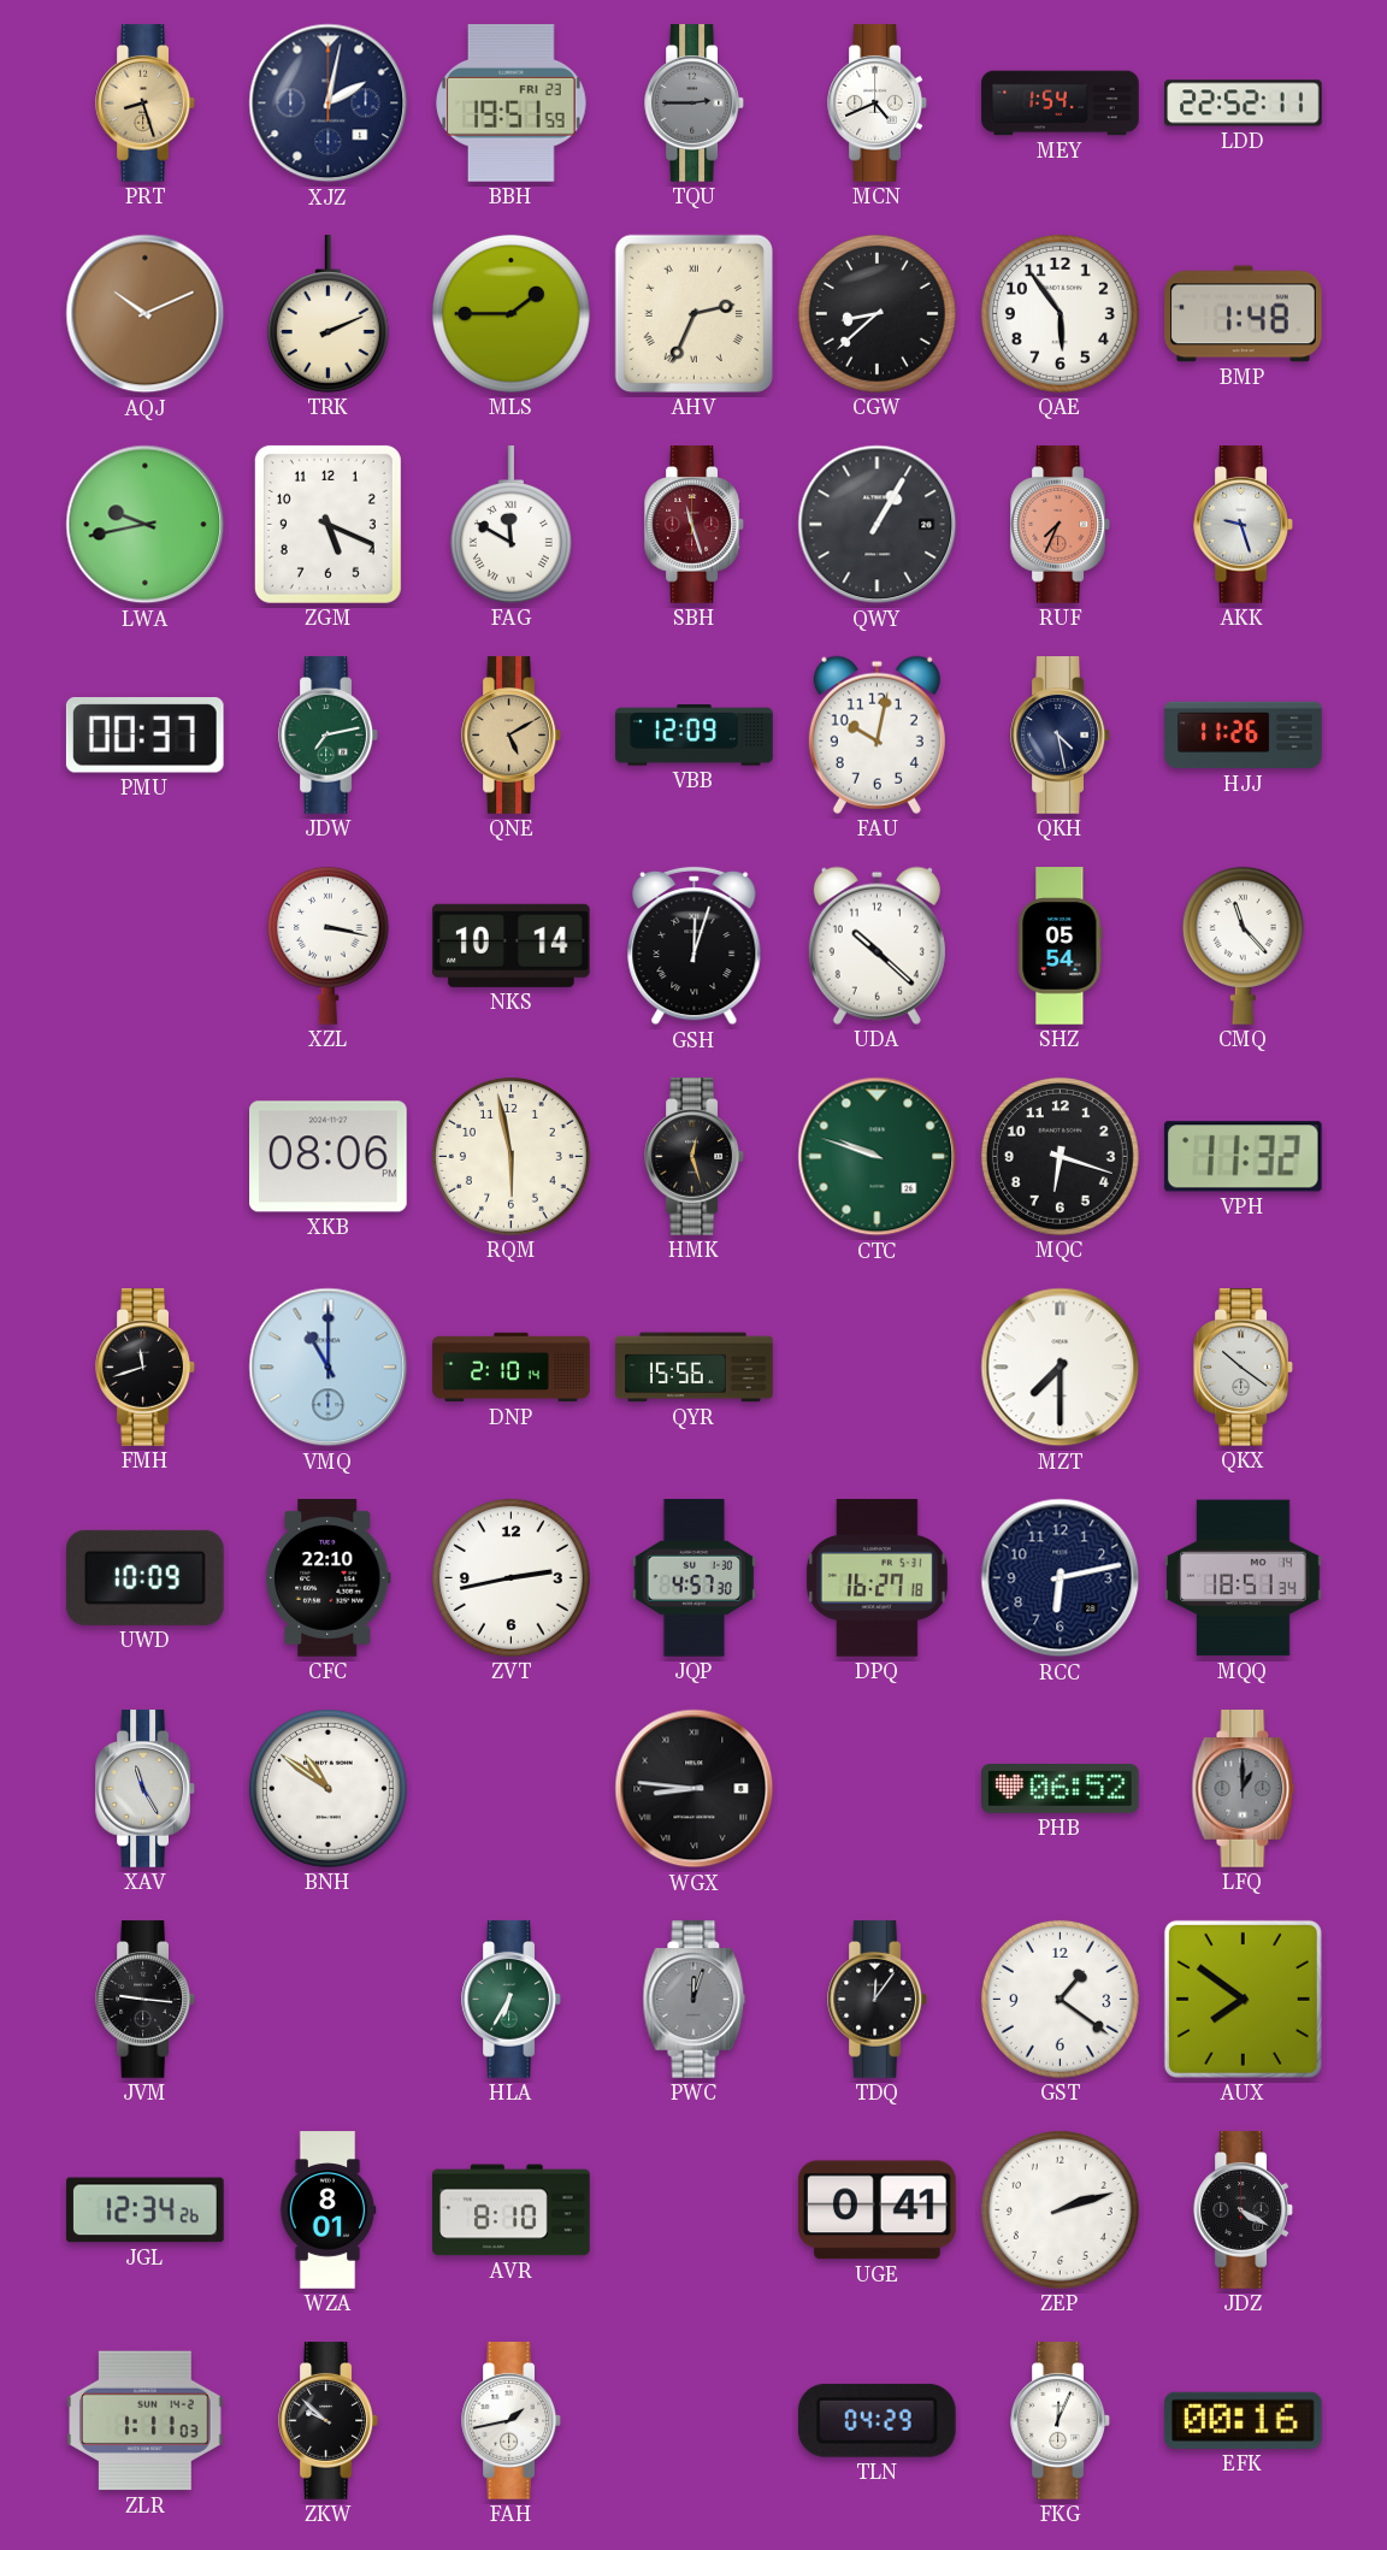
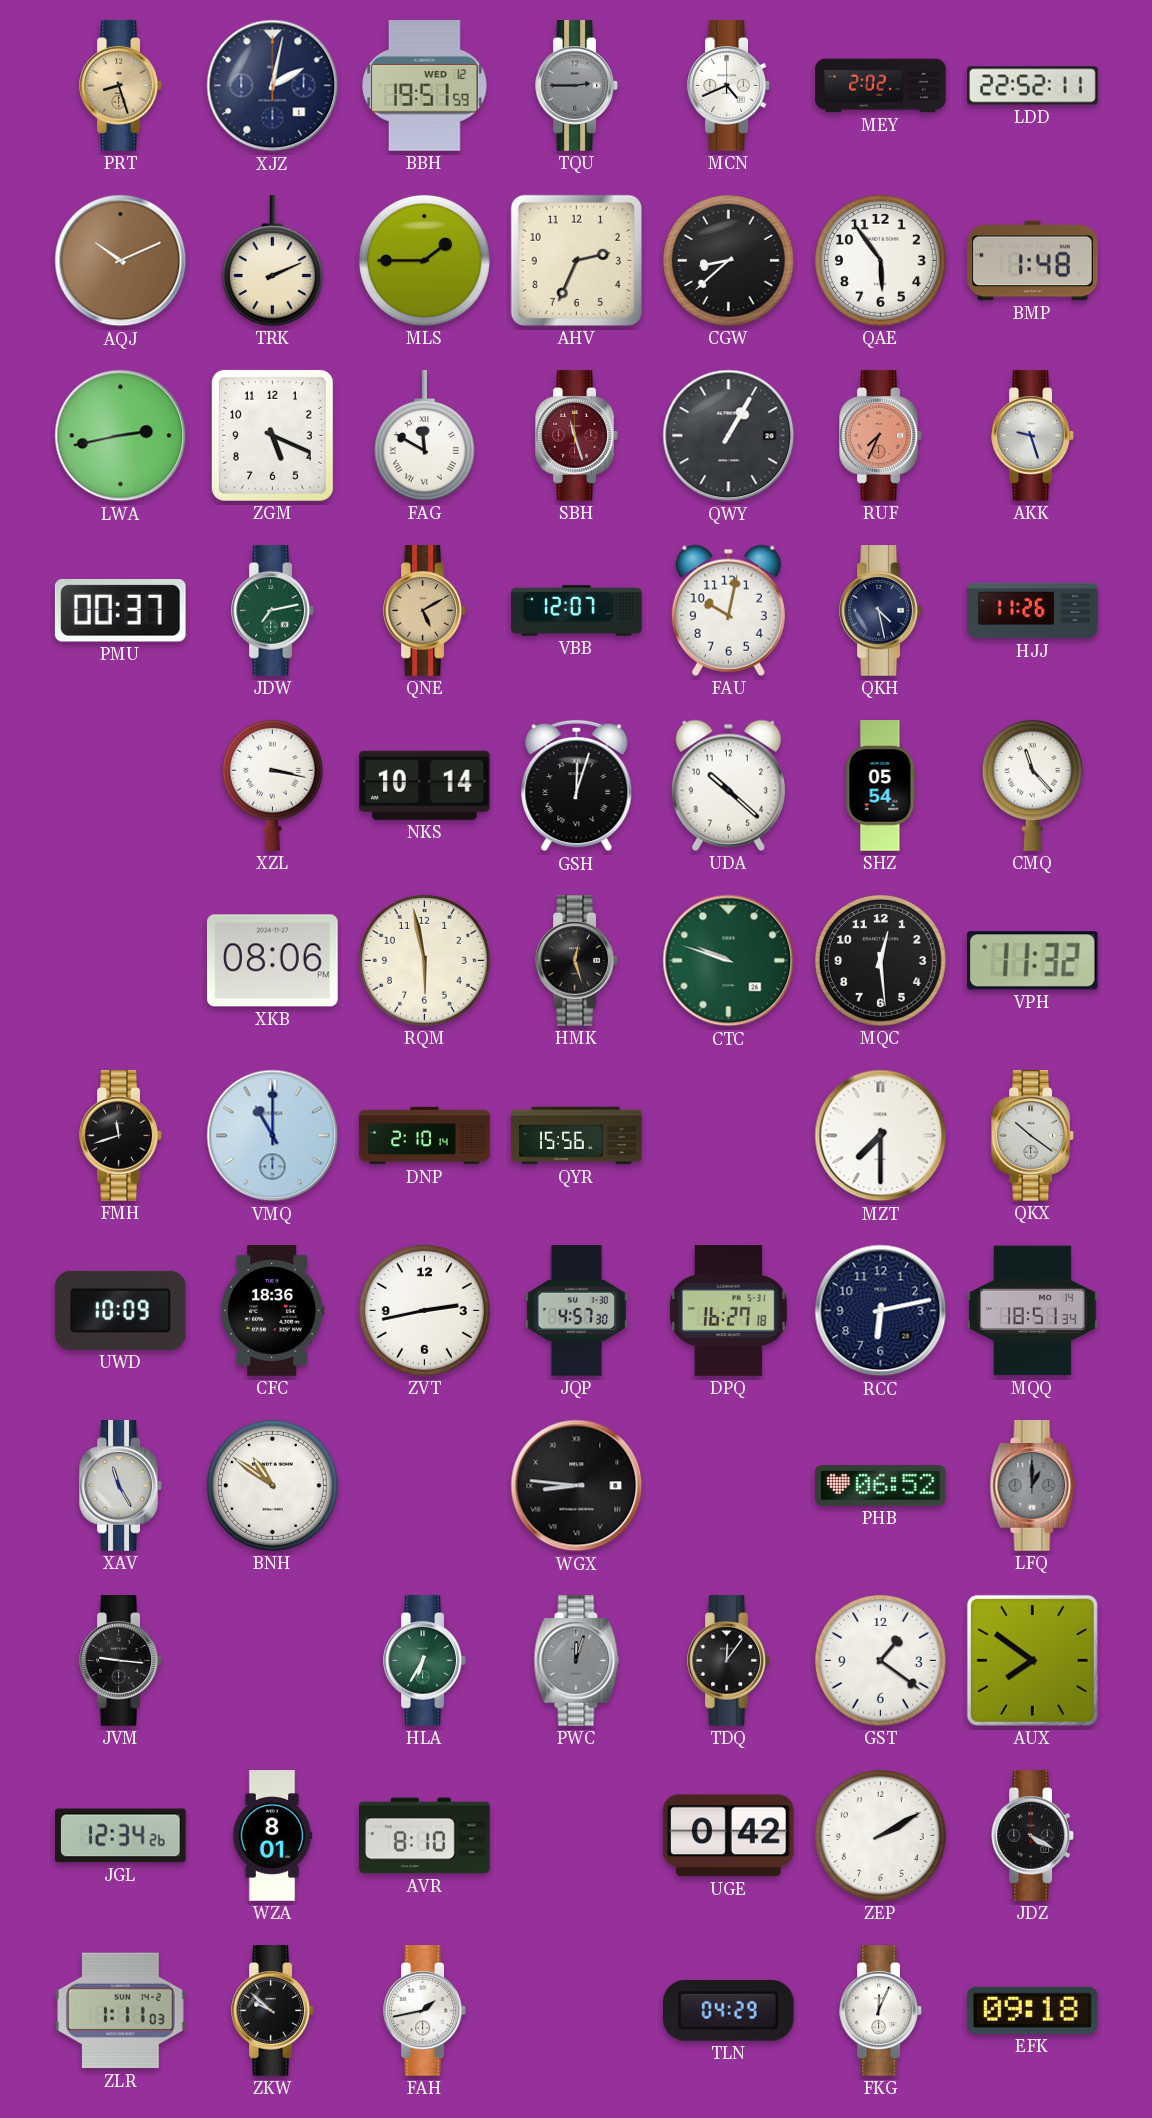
BBH date: FRI 23 -> WED 12 (425, 86)
MEY: 1:54 -> 2:02 (881, 86)
AHV numerals: Roman -> Arabic (576, 260)
LWA: 9:43 -> 2:43 (121, 436)
VBB: 12:09 -> 12:07 (577, 611)
MQC: 6:18 -> 12:29 (880, 960)
CFC: 22:10 -> 18:36 (272, 1311)
UGE: 0:41 -> 0:42 (728, 1836)
ZEP: 2:12 -> 2:10 (880, 1835)
EFK: 00:16 -> 09:18 (1032, 2010)
